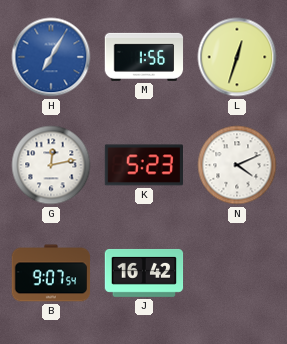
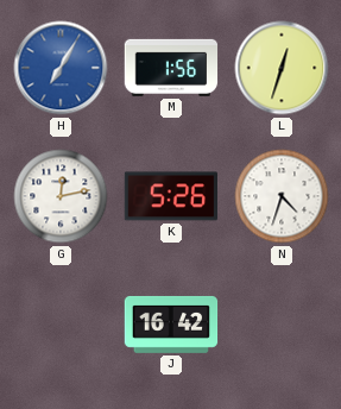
K: 5:23 -> 5:26 (170, 196)
N: 4:11 -> 4:33 (282, 196)
B: 9:07 -> none (51, 273)
